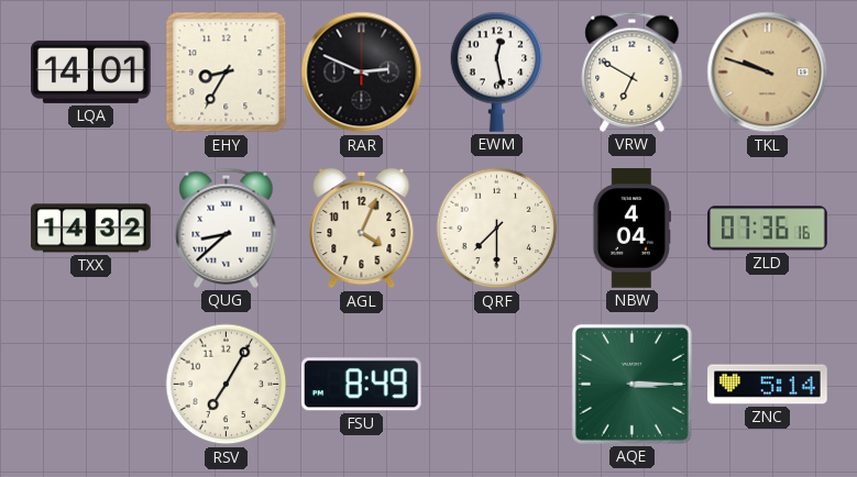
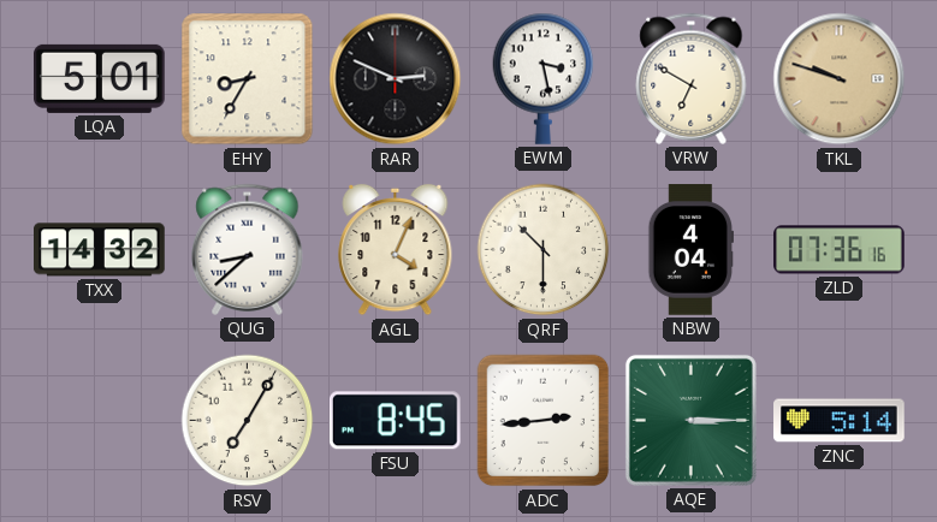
LQA: 14:01 -> 5:01 (100, 78)
EWM: 12:28 -> 3:28 (544, 78)
QRF: 7:30 -> 10:30 (544, 250)
FSU: 8:49 -> 8:45 (395, 421)
ADC: none -> 2:44 (544, 421)
